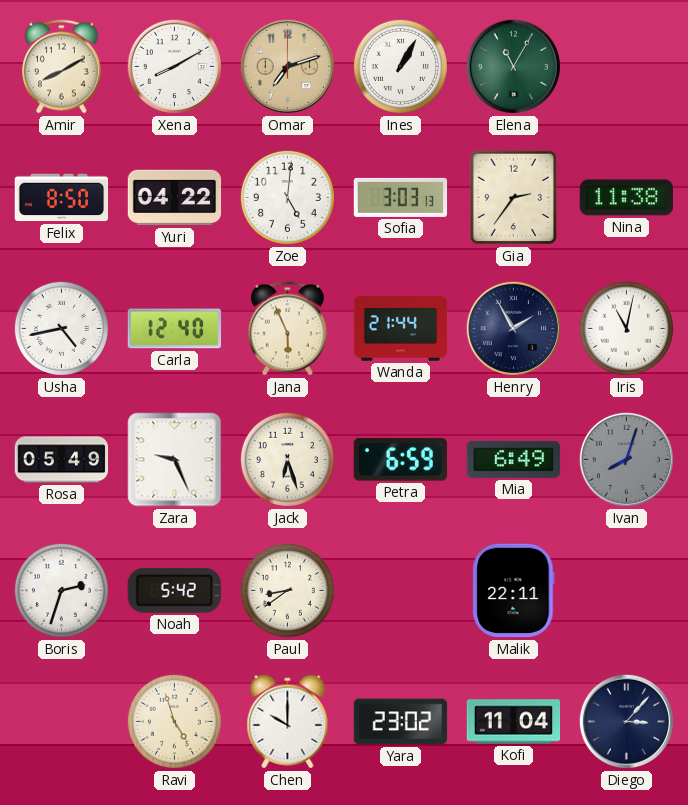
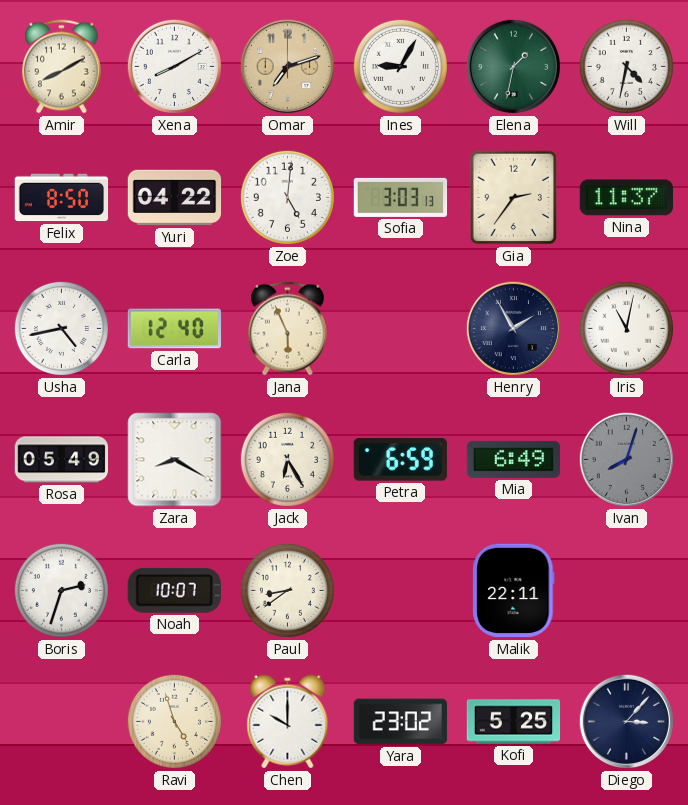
Ines: 1:05 -> 9:05 (400, 66)
Elena: 11:05 -> 1:32 (513, 66)
Will: none -> 4:32 (626, 66)
Nina: 11:38 -> 11:37 (626, 198)
Wanda: 21:44 -> none (401, 329)
Zara: 9:26 -> 8:20 (175, 460)
Jack: 6:27 -> 6:25 (287, 459)
Noah: 5:42 -> 10:07 (174, 590)
Kofi: 11:04 -> 5:25 (514, 722)
